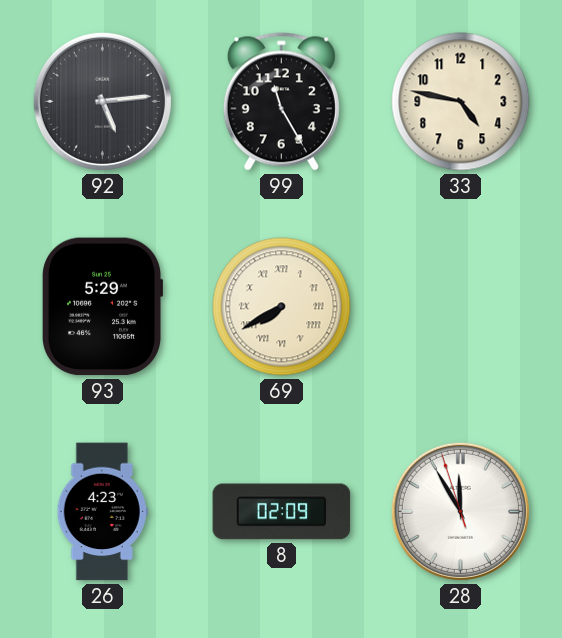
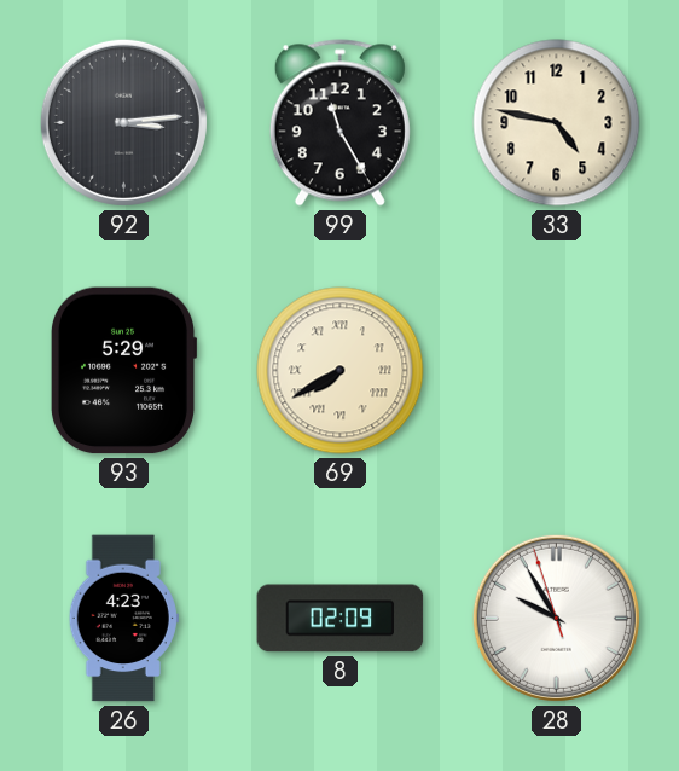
92: 5:14 -> 3:14 (123, 122)
28: 11:54 -> 9:54 (556, 618)
